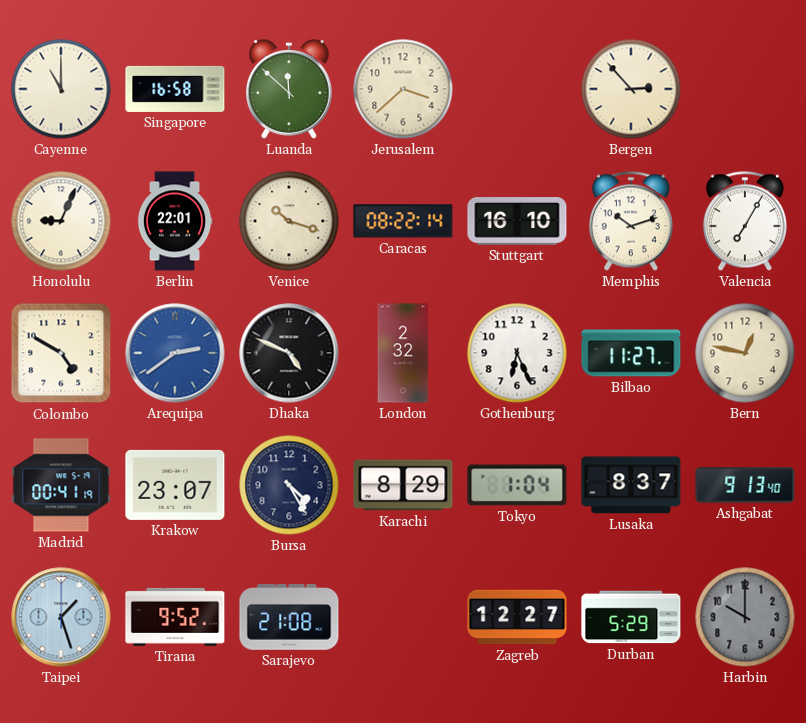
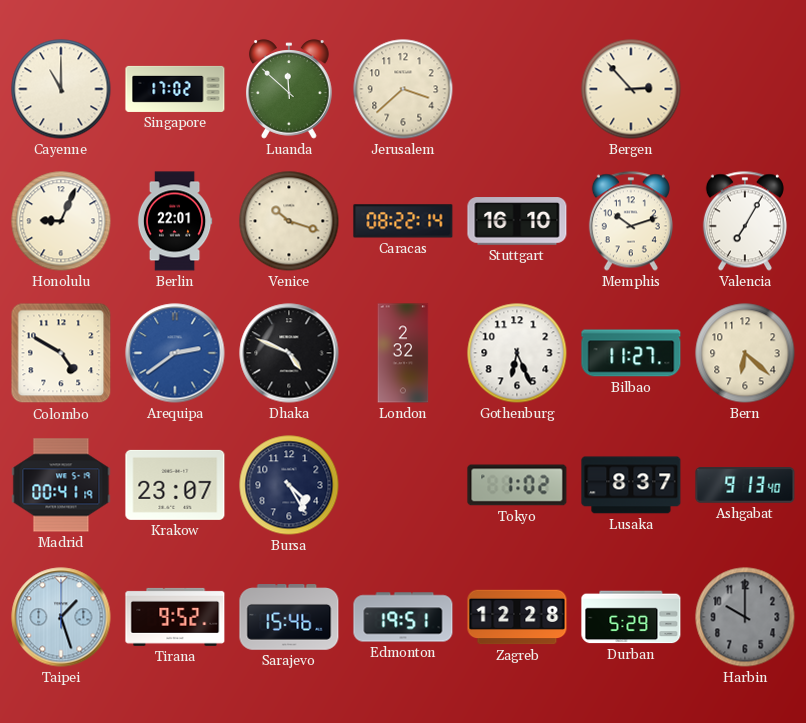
Singapore: 16:58 -> 17:02 (175, 89)
Bern: 12:47 -> 6:22 (745, 353)
Karachi: 8:29 -> none (403, 485)
Tokyo: 1:04 -> 1:02 (517, 485)
Sarajevo: 21:08 -> 15:46 (289, 617)
Edmonton: none -> 19:51 (403, 617)
Zagreb: 12:27 -> 12:28 (517, 617)
